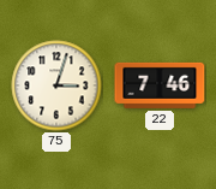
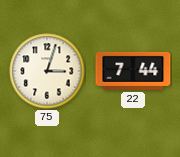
22: 7:46 -> 7:44 (133, 71)
